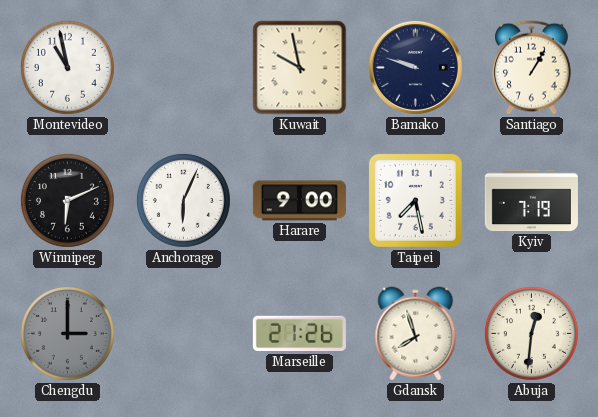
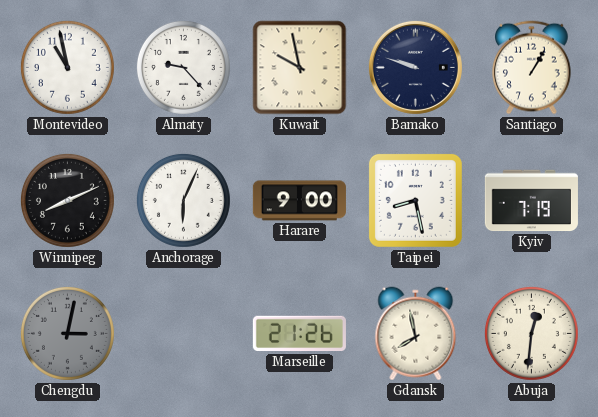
Almaty: none -> 9:23 (183, 67)
Winnipeg: 6:11 -> 8:11 (67, 200)
Taipei: 7:28 -> 8:28 (415, 200)
Chengdu: 3:00 -> 3:02 (67, 333)
Gdansk: 7:57 -> 7:58 (416, 334)
